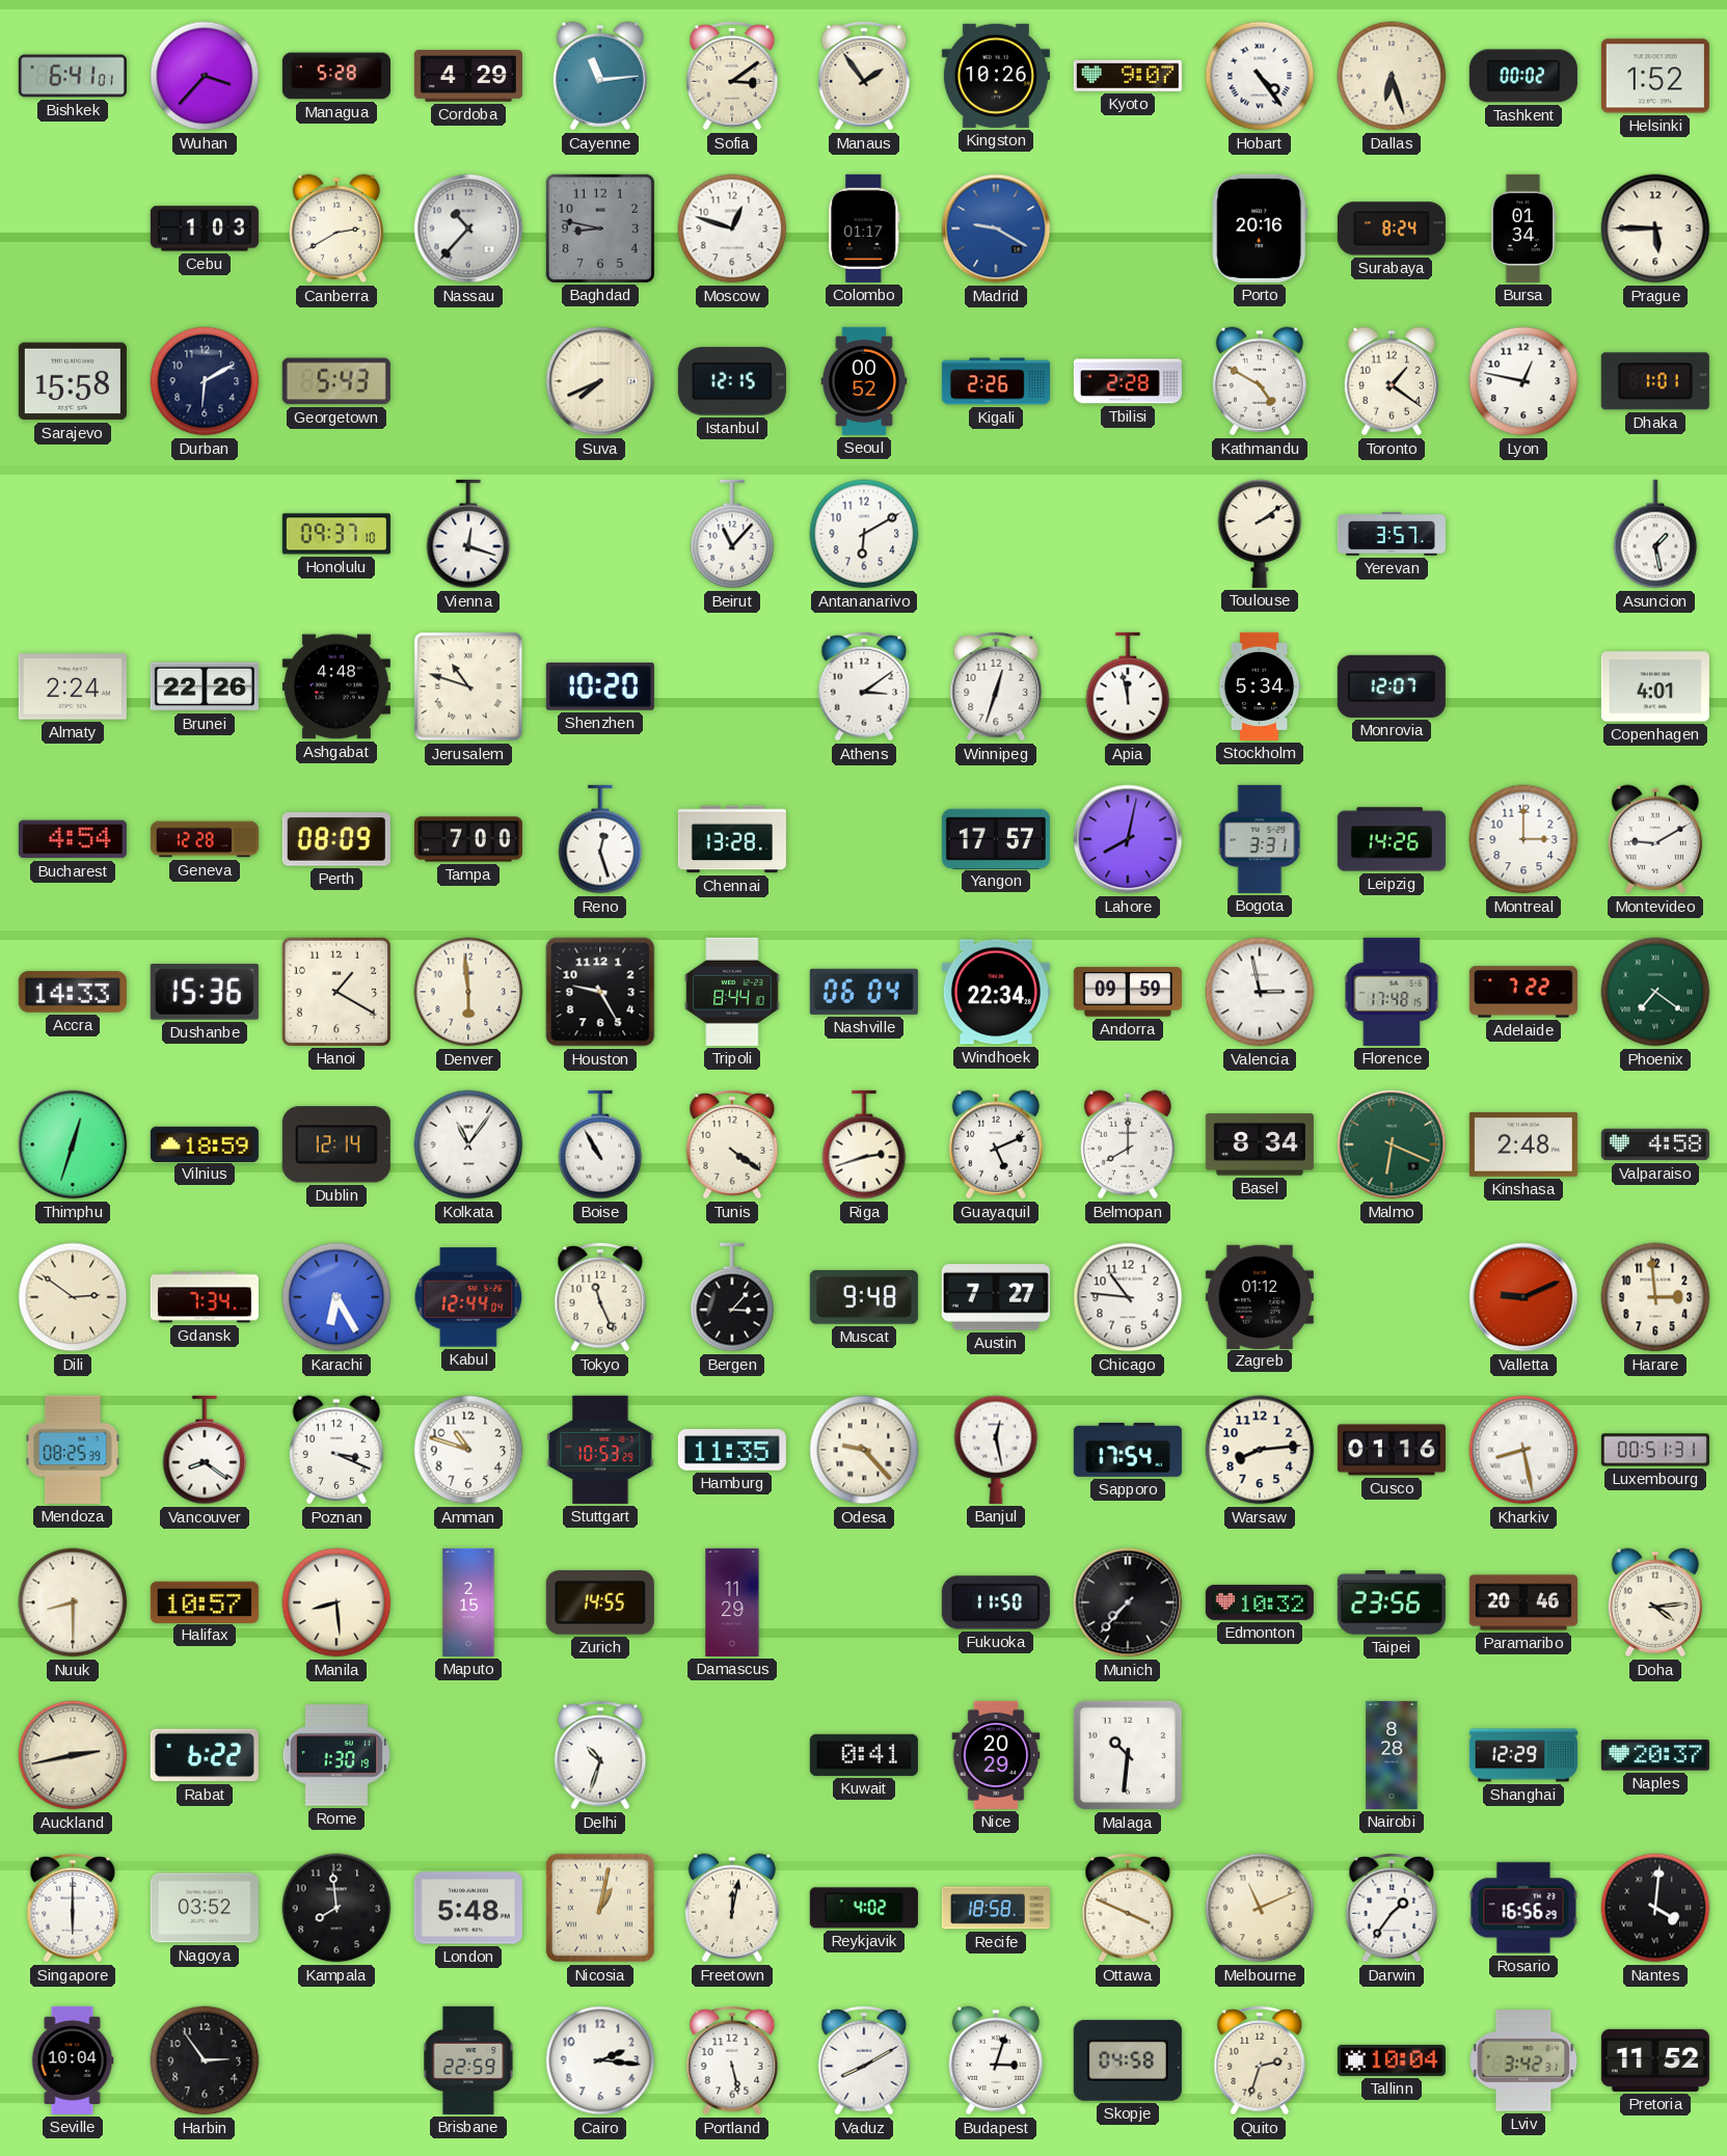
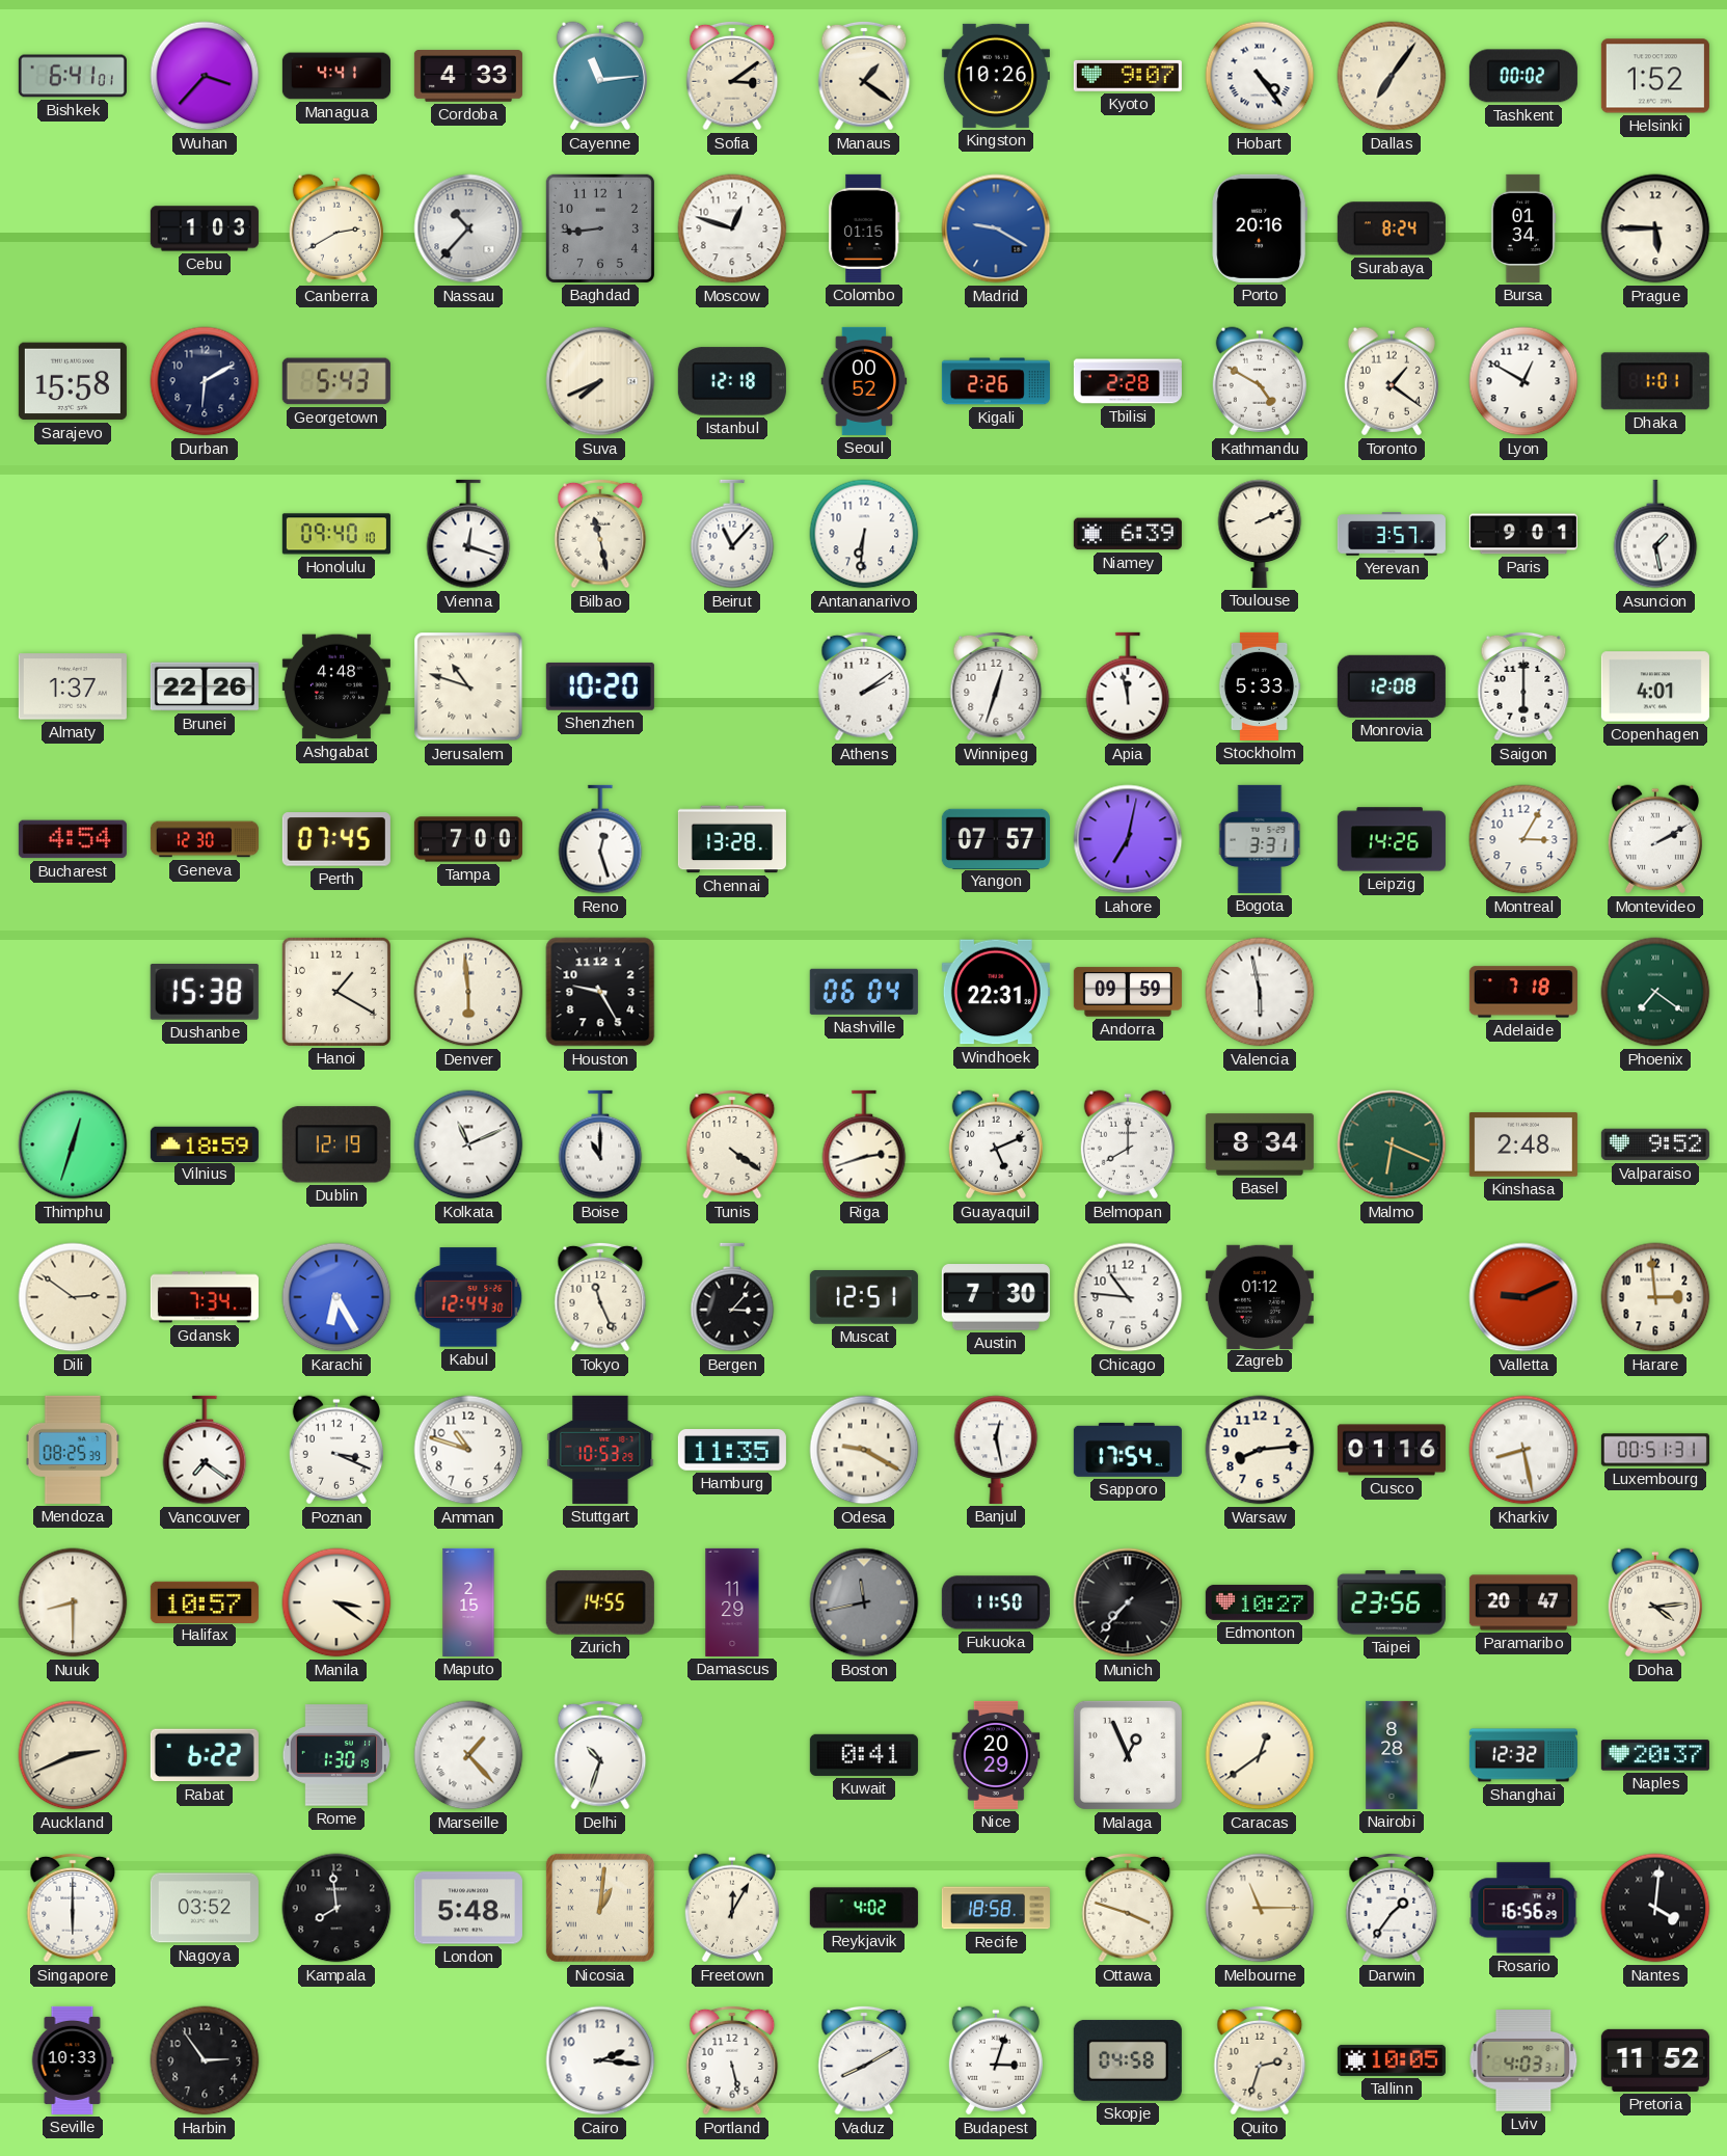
Managua: 5:28 -> 4:41 (336, 76)
Cordoba: 4:29 -> 4:33 (468, 76)
Manaus: 1:54 -> 1:21 (864, 76)
Dallas: 6:27 -> 7:06 (1392, 76)
Baghdad: 8:47 -> 8:44 (600, 228)
Colombo: 01:17 -> 01:15 (864, 228)
Istanbul: 12:15 -> 12:18 (732, 381)
Lyon: 12:47 -> 12:50 (1523, 381)
Honolulu: 09:37 -> 09:40 (336, 534)
Bilbao: none -> 11:28 (600, 534)
Antananarivo: 6:10 -> 6:31 (864, 534)
Niamey: none -> 6:39 (1128, 534)
Toulouse: 2:09 -> 2:11 (1260, 534)
Paris: none -> 9:01 (1523, 534)
Almaty: 2:24 -> 1:37 (73, 686)
Athens: 3:09 -> 2:09 (864, 686)
Stockholm: 5:34 -> 5:33 (1260, 686)
Monrovia: 12:07 -> 12:08 (1392, 686)
Saigon: none -> 6:00 (1523, 686)
Geneva: 12:28 -> 12:30 (205, 839)
Perth: 08:09 -> 07:45 (336, 839)
Yangon: 17:57 -> 07:57 (996, 838)
Lahore: 8:02 -> 7:02 (1128, 839)
Montreal: 3:00 -> 3:05 (1523, 839)
Montevideo: 9:10 -> 2:10 (1655, 839)
Accra: 14:33 -> none (73, 993)
Dushanbe: 15:36 -> 15:38 (205, 993)
Tripoli: 8:44 -> none (732, 992)
Windhoek: 22:34 -> 22:31 (996, 992)
Valencia: 2:58 -> 5:58 (1260, 992)
Florence: 17:48 -> none (1392, 992)
Adelaide: 7:22 -> 7:18 (1523, 992)
Dublin: 12:14 -> 12:19 (336, 1144)
Kolkata: 11:06 -> 11:11 (468, 1144)
Boise: 10:55 -> 11:00 (600, 1144)
Valparaiso: 4:58 -> 9:52 (1655, 1144)
Kabul: 12:44:04 -> 12:44:30 (468, 1297)
Muscat: 9:48 -> 12:51 (864, 1297)
Austin: 7:27 -> 7:30 (996, 1297)
Vancouver: 8:21 -> 7:21 (205, 1450)
Odesa: 9:23 -> 9:20 (864, 1450)
Manila: 8:29 -> 3:21 (336, 1602)
Boston: none -> 11:43 (864, 1602)
Edmonton: 10:32 -> 10:27 (1260, 1602)
Paramaribo: 20:46 -> 20:47 (1523, 1602)
Auckland: 2:43 -> 2:41 (73, 1755)
Marseille: none -> 1:23 (468, 1755)
Malaga: 10:31 -> 12:56 (1128, 1755)
Caracas: none -> 12:39 (1260, 1755)
Shanghai: 12:29 -> 12:32 (1523, 1755)
Nicosia: 1:02 -> 1:01 (600, 1908)
Freetown: 12:02 -> 12:05 (732, 1908)
Ottawa: 3:49 -> 3:48 (1128, 1908)
Melbourne: 11:11 -> 11:15 (1260, 1908)
Seville: 10:04 -> 10:33 (73, 2060)
Brisbane: 22:59 -> none (468, 2060)
Tallinn: 10:04 -> 10:05 (1392, 2060)
Lviv: 3:42 -> 4:03 (1523, 2060)
